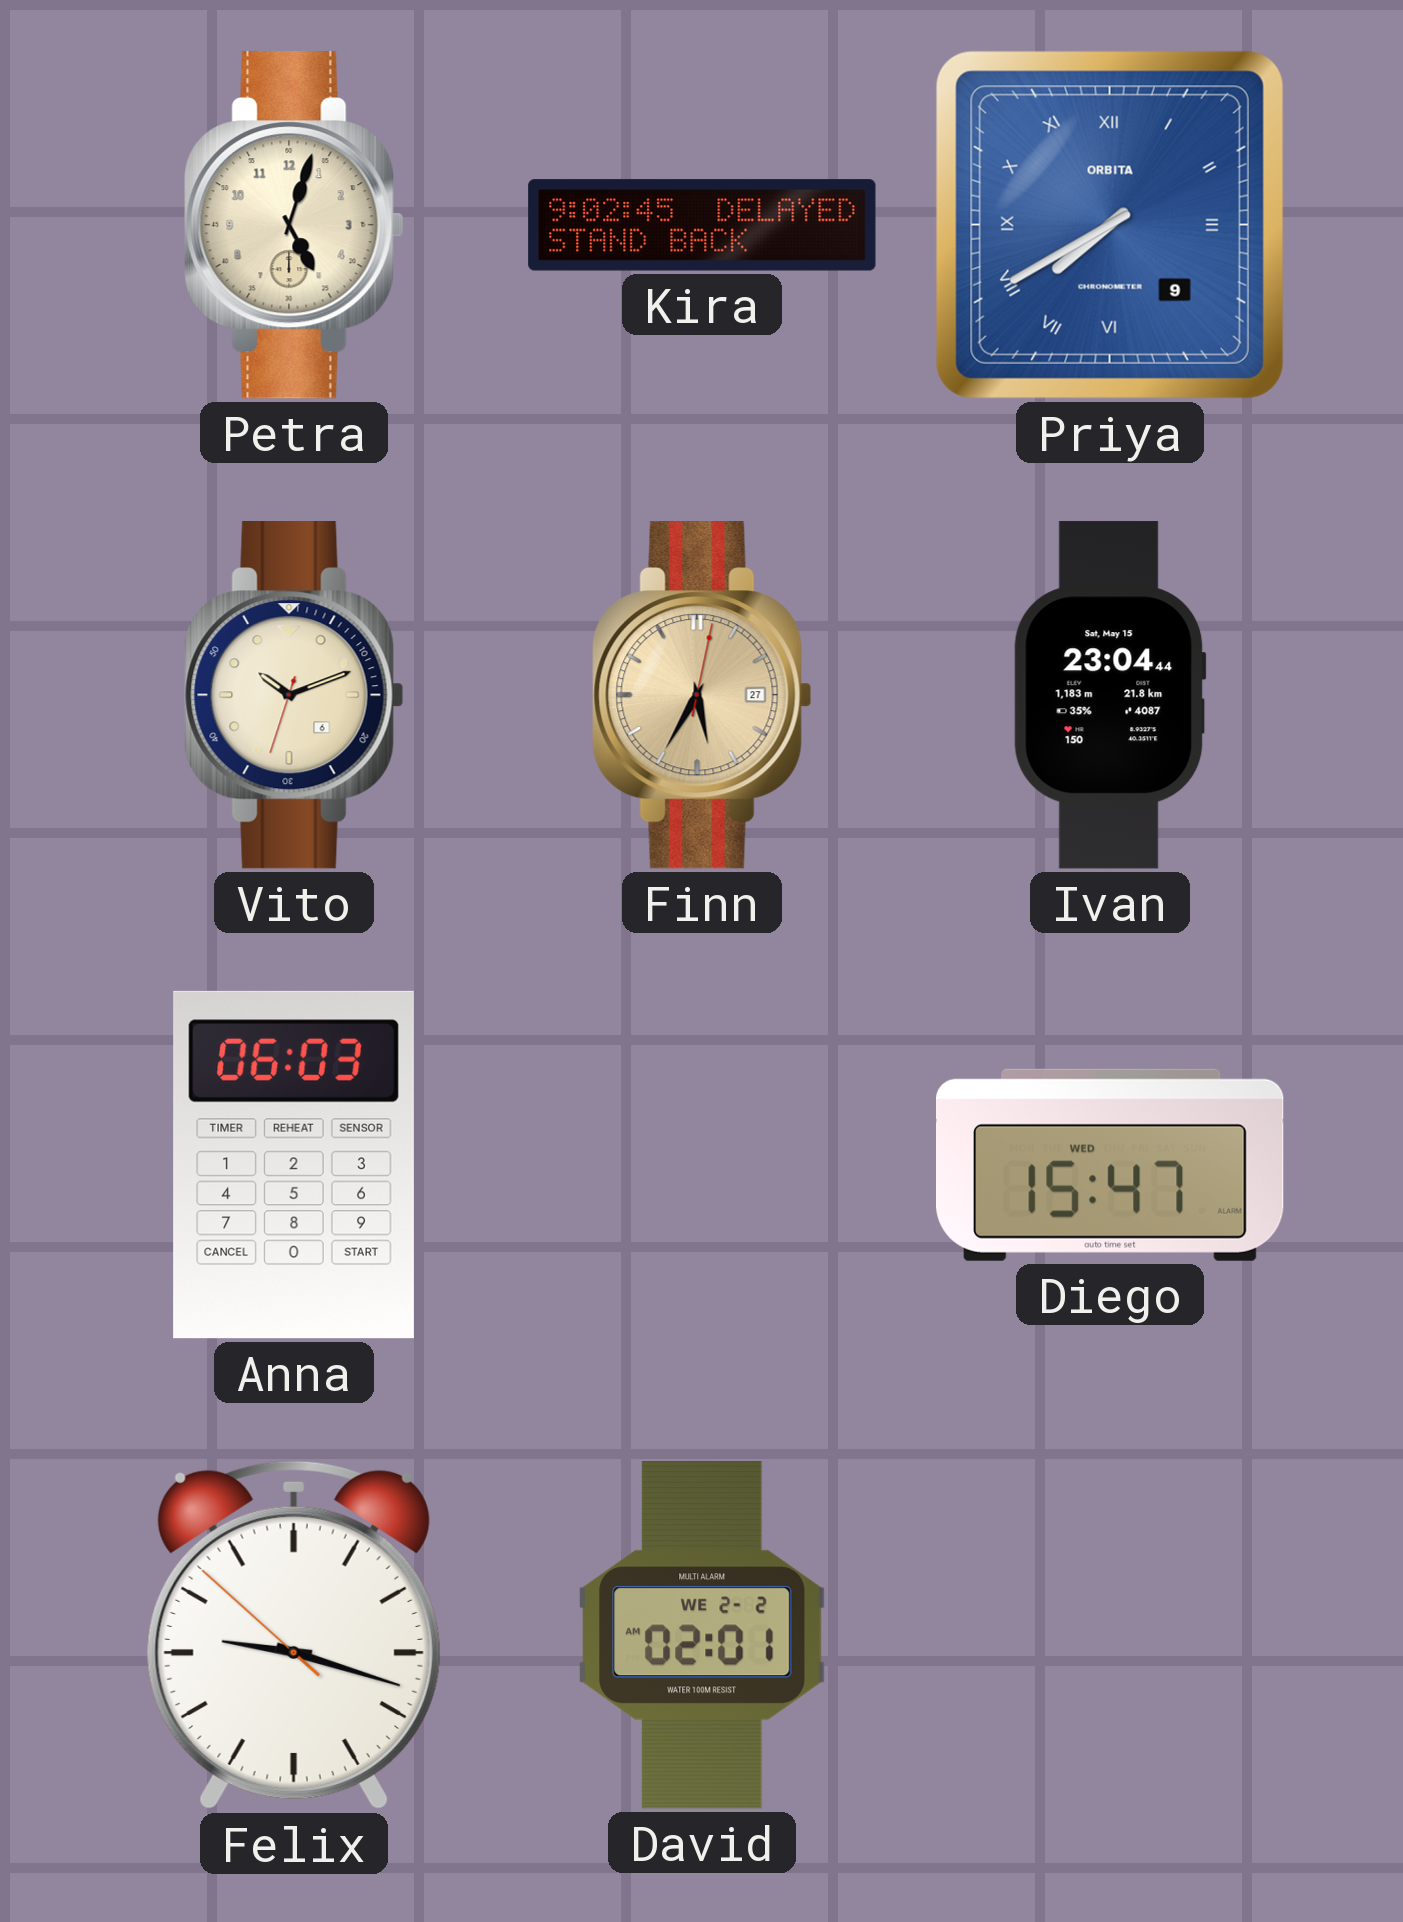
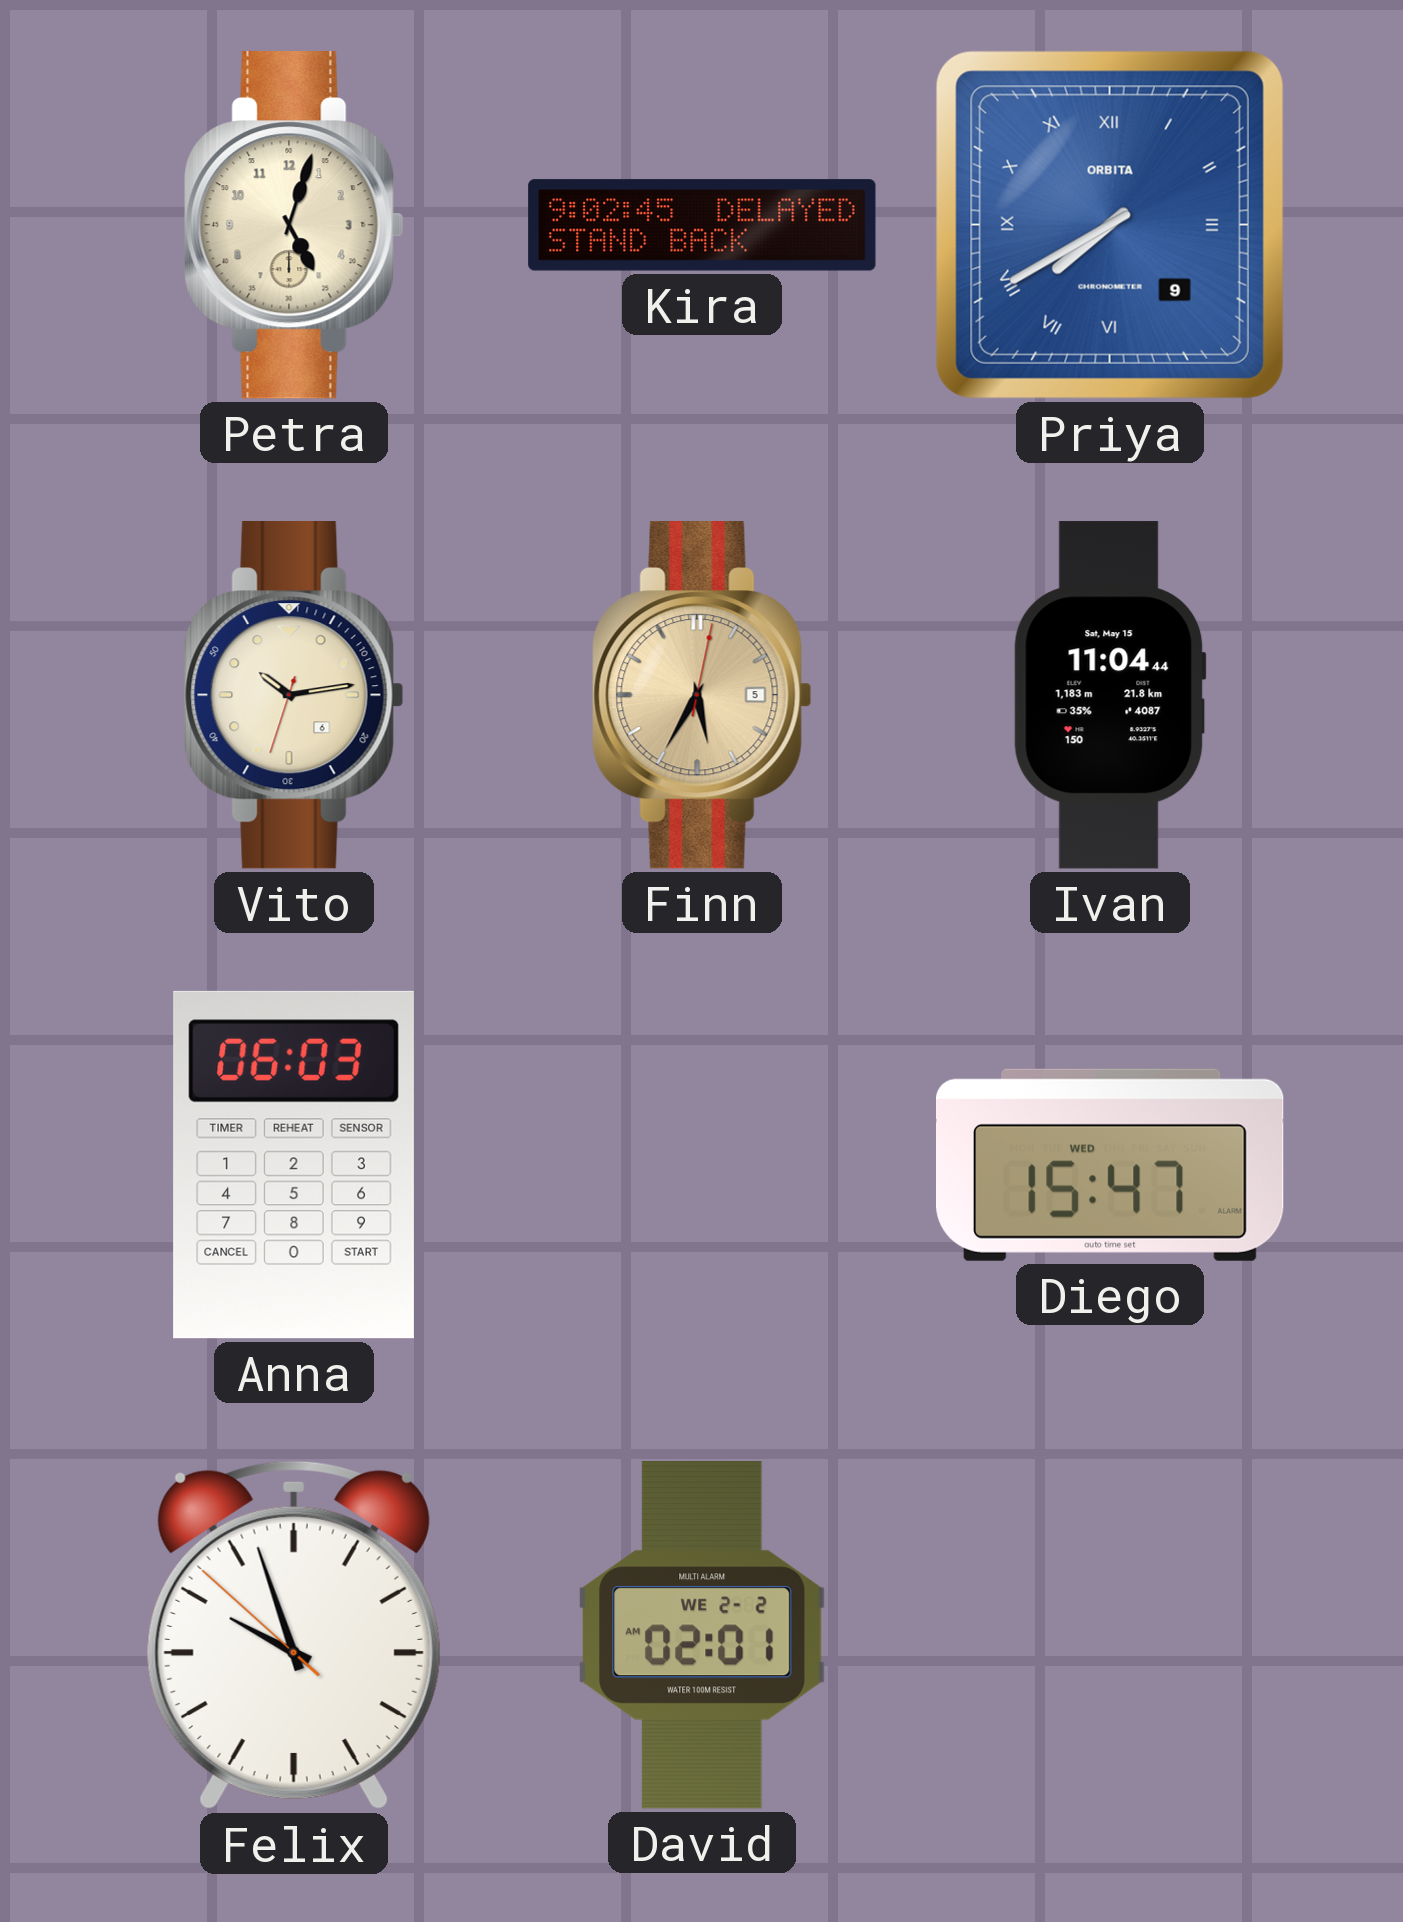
Vito: 10:11 -> 10:13 (294, 696)
Finn date: 27 -> 5 (702, 696)
Ivan: 23:04 -> 11:04 (1110, 695)
Felix: 9:17 -> 9:56 (294, 1635)
